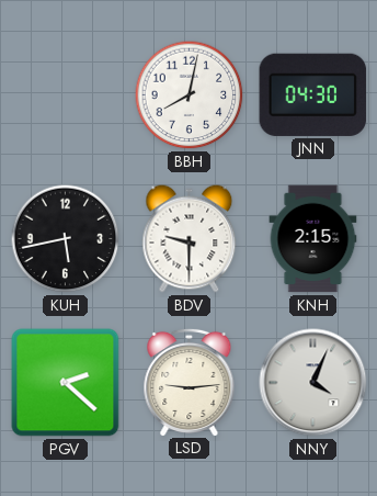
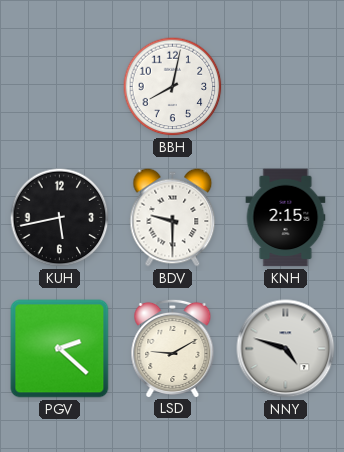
JNN: 04:30 -> none (313, 94)
LSD: 9:14 -> 9:10 (173, 348)
NNY: 4:04 -> 4:48 (286, 349)
